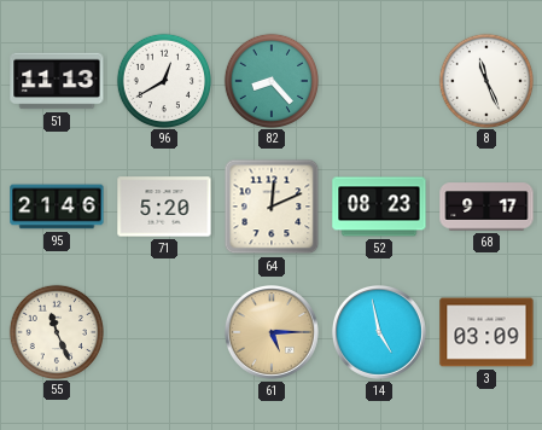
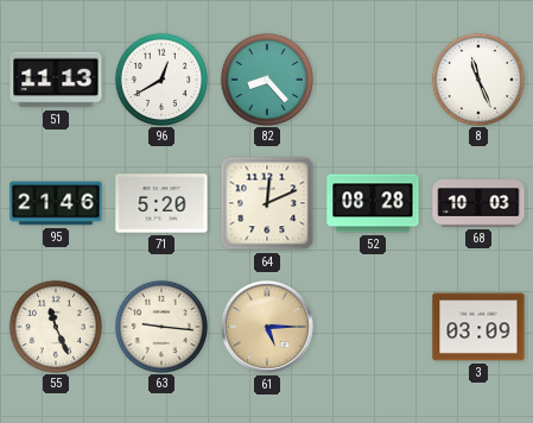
52: 08:23 -> 08:28 (373, 203)
68: 9:17 -> 10:03 (478, 203)
63: none -> 9:16 (160, 326)
14: 4:58 -> none (379, 332)
